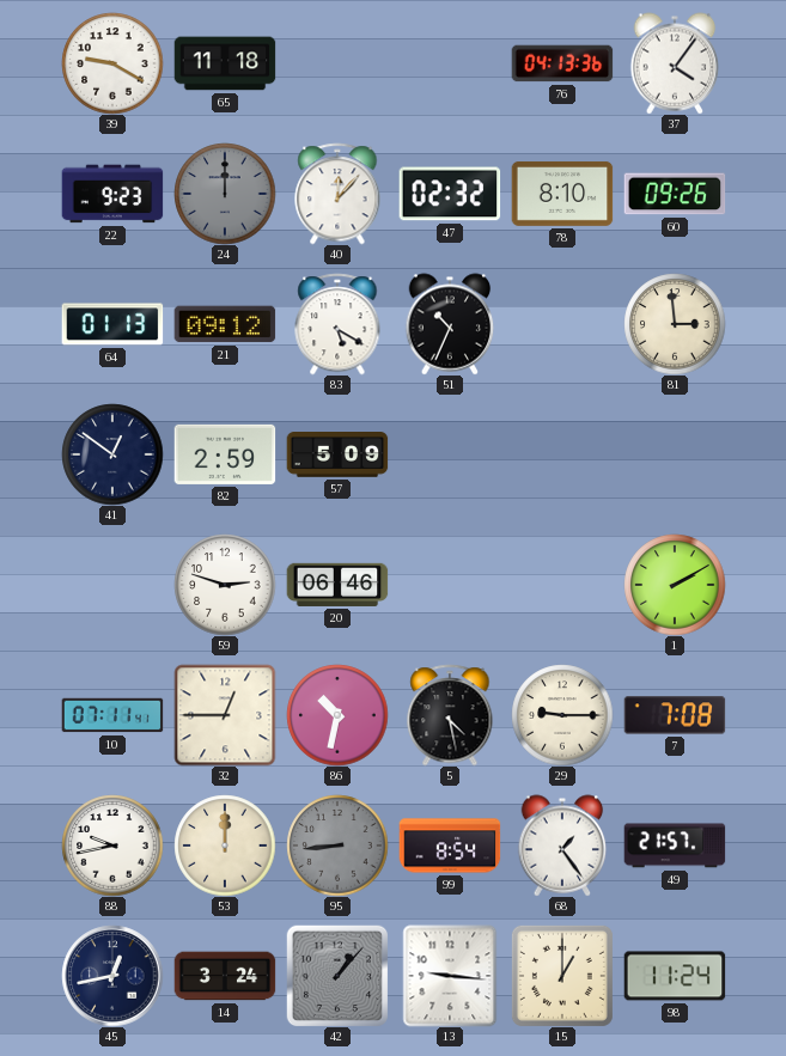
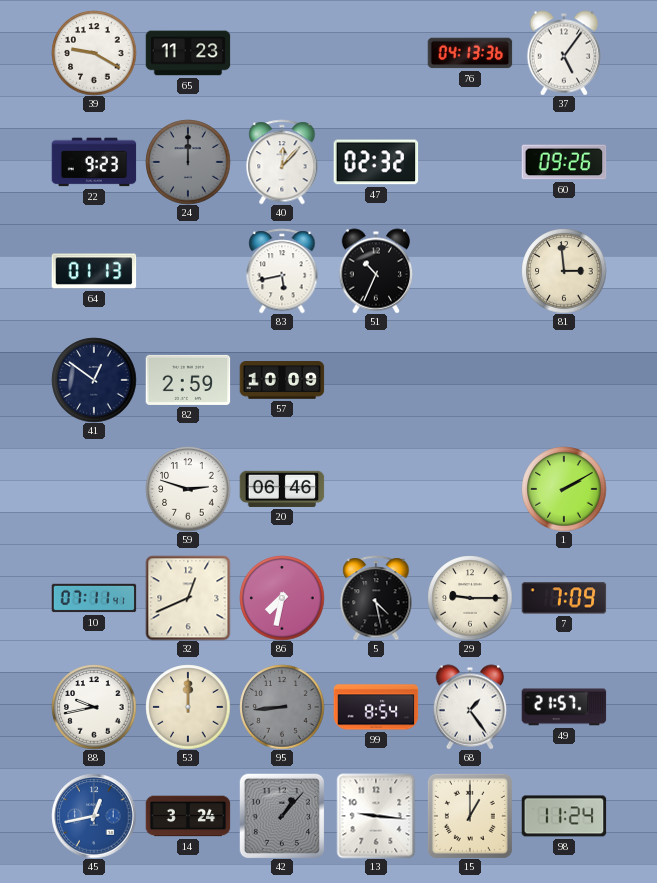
65: 11:18 -> 11:23 (188, 53)
37: 4:06 -> 5:06 (564, 53)
78: 8:10 -> none (562, 194)
21: 09:12 -> none (225, 324)
83: 5:20 -> 5:43 (282, 271)
57: 5:09 -> 10:09 (282, 381)
32: 12:45 -> 12:41 (188, 598)
86: 10:32 -> 7:32 (282, 598)
7: 7:08 -> 7:09 (564, 598)
45 dial: navy -> blue (94, 816)
